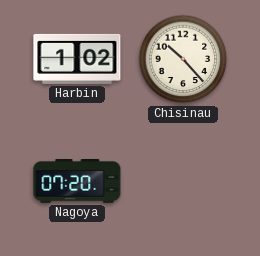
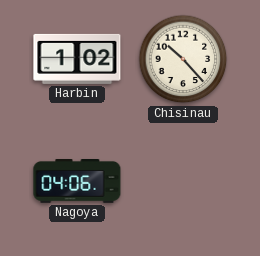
Nagoya: 07:20 -> 04:06 (77, 182)
